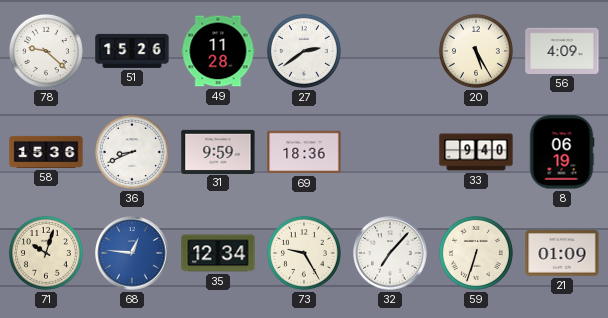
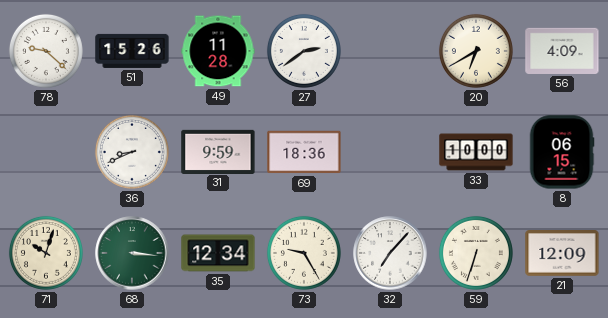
20: 5:25 -> 6:40 (476, 51)
58: 15:36 -> none (46, 152)
33: 9:40 -> 10:00 (476, 152)
8: 06:19 -> 06:15 (562, 152)
68: 12:46 -> 3:16 (132, 253)
68 dial: blue -> green (132, 253)
21: 01:09 -> 12:09 (562, 254)
